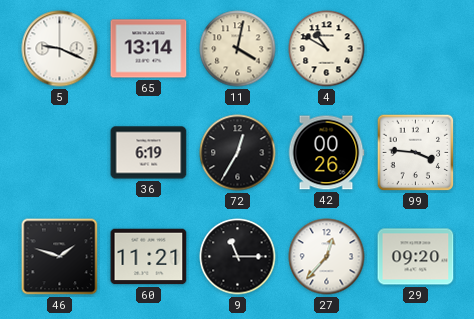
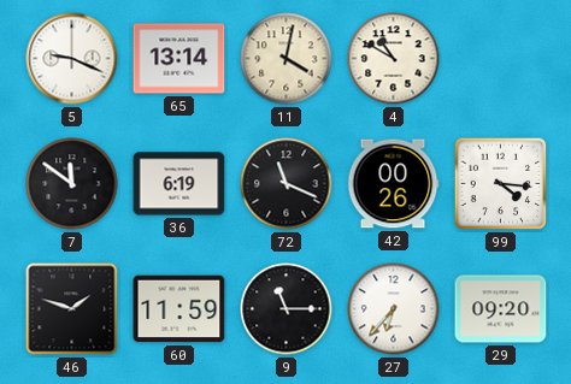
7: none -> 11:51 (72, 184)
72: 12:35 -> 11:19 (287, 184)
99: 3:46 -> 4:16 (501, 184)
60: 11:21 -> 11:59 (179, 309)
27: 12:37 -> 6:37 (394, 309)
